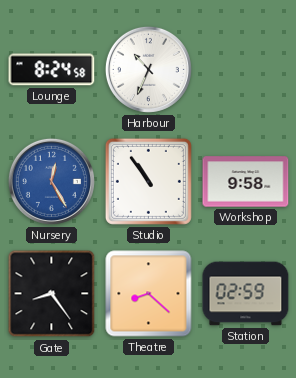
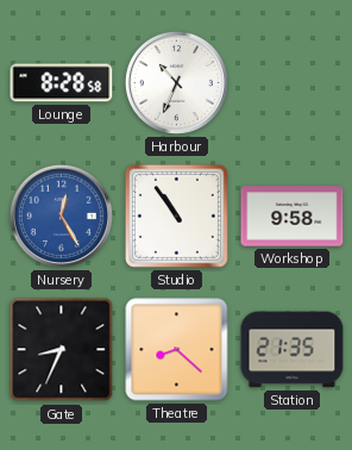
Lounge: 8:24 -> 8:28 (62, 83)
Gate: 8:24 -> 8:34 (62, 350)
Station: 02:59 -> 21:35 (293, 350)
